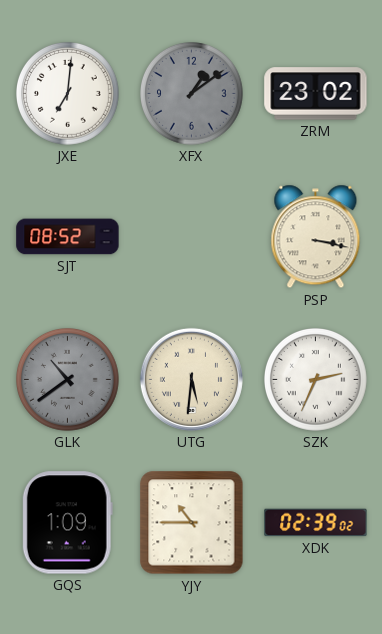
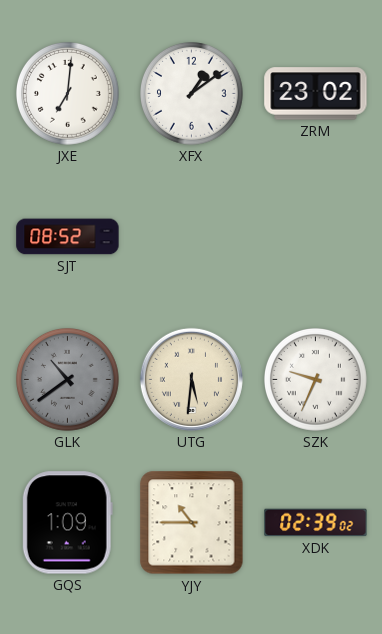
XFX dial: grey -> white (192, 94)
PSP: 3:17 -> none (316, 237)
SZK: 2:34 -> 9:34 (316, 380)
